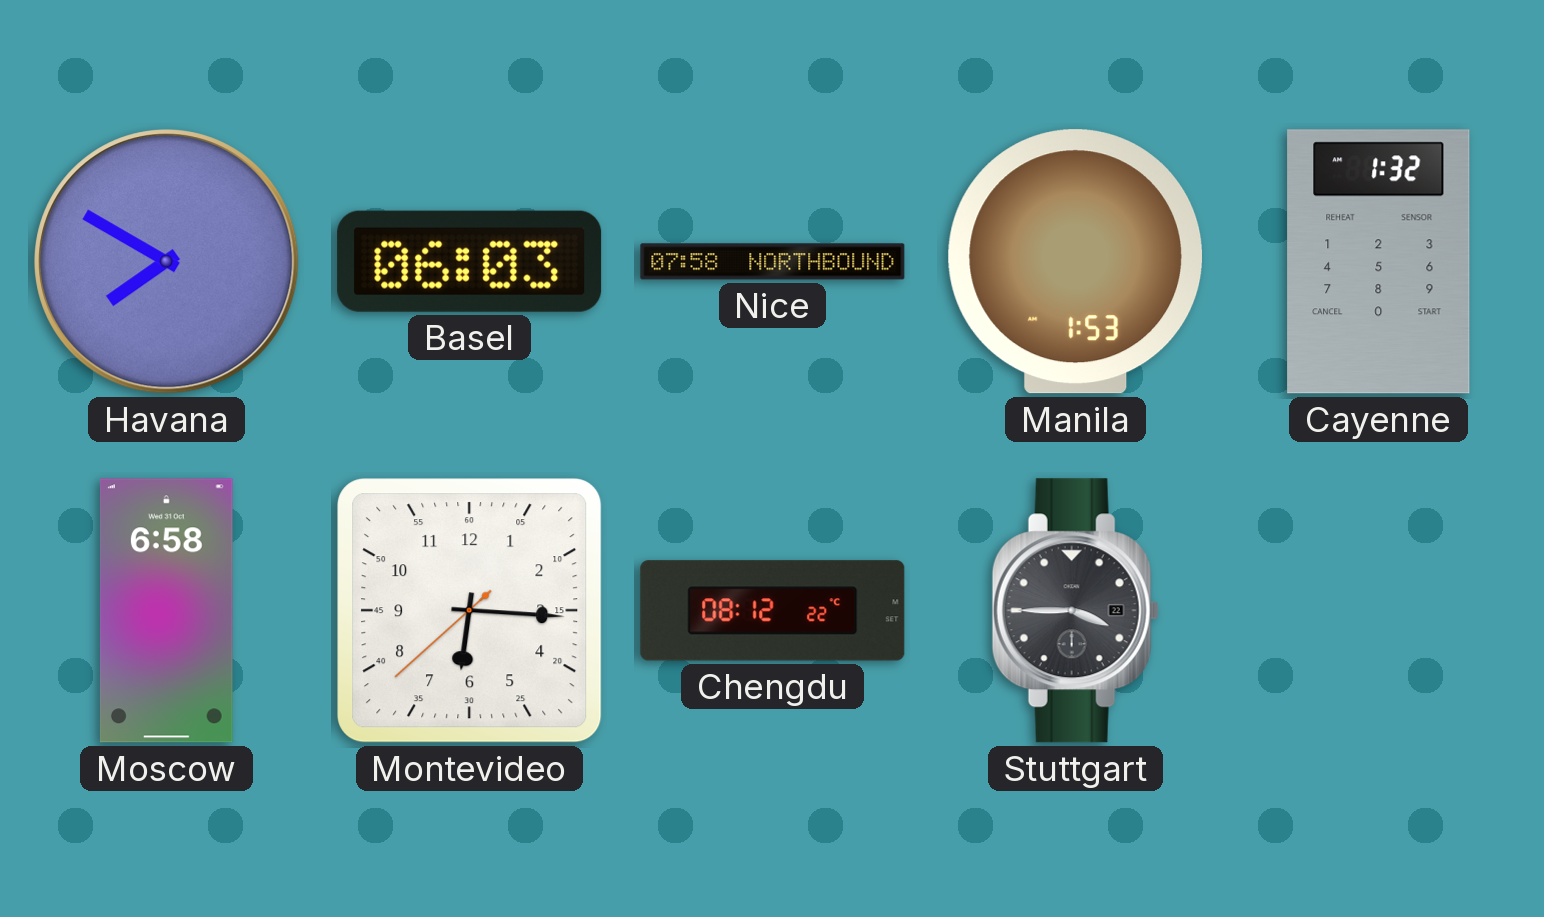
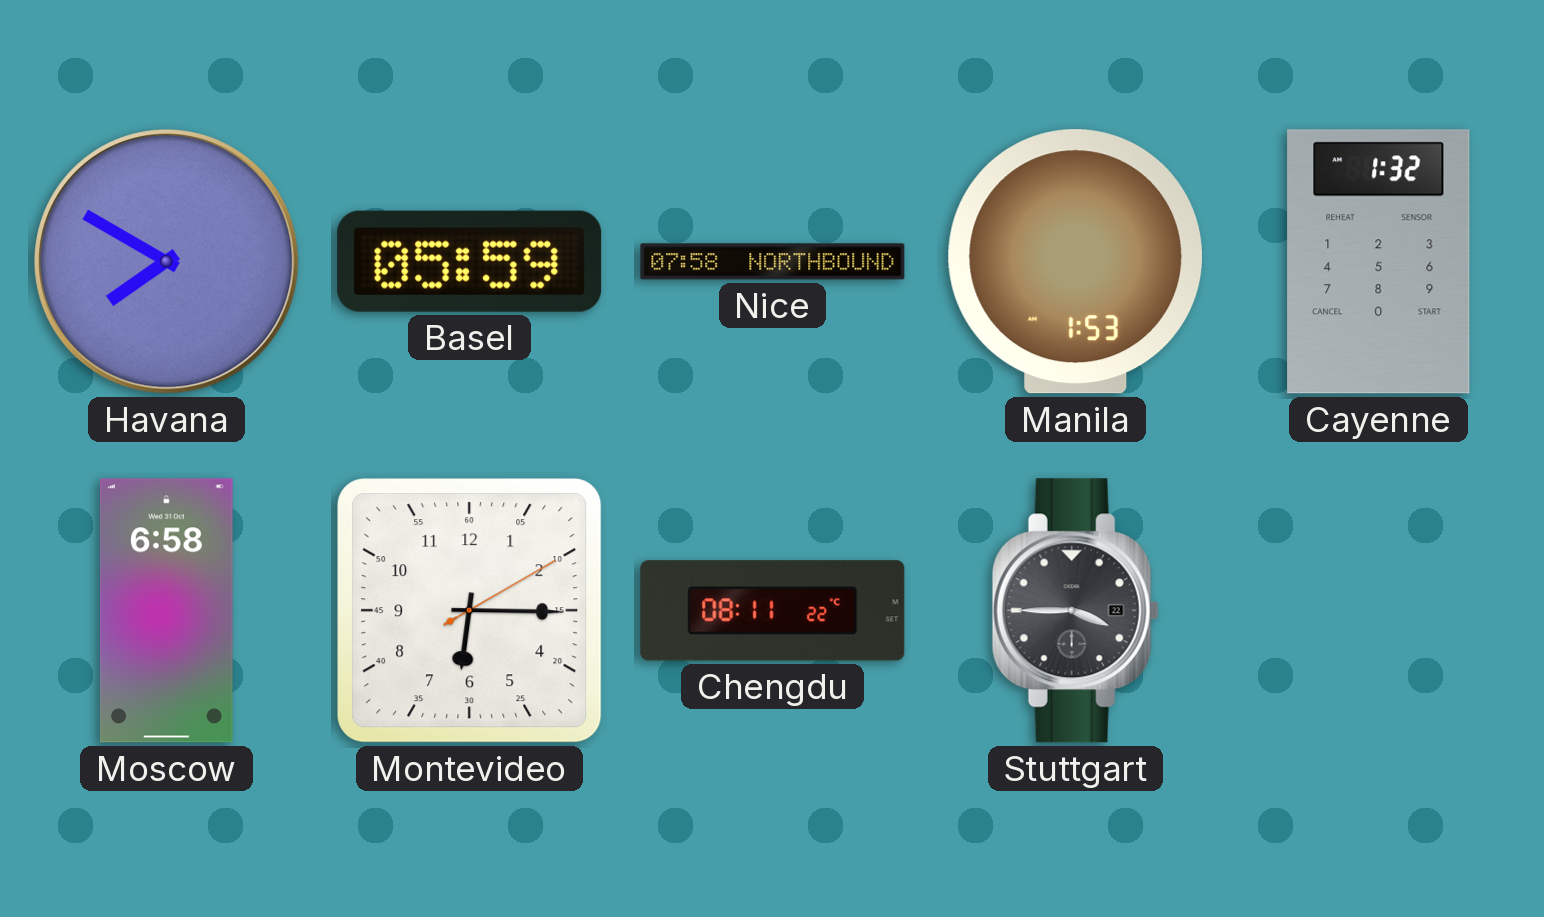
Basel: 06:03 -> 05:59 (470, 261)
Montevideo: 6:15:38 -> 6:15:10 (470, 611)
Chengdu: 08:12 -> 08:11 (773, 611)
